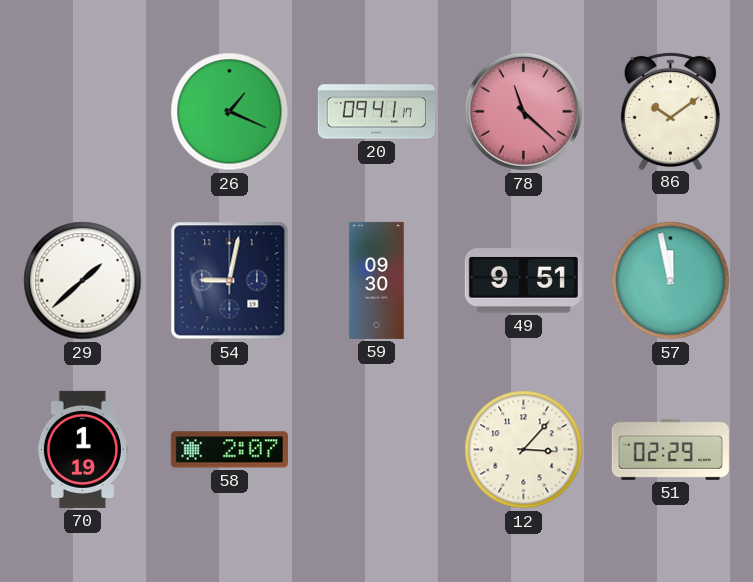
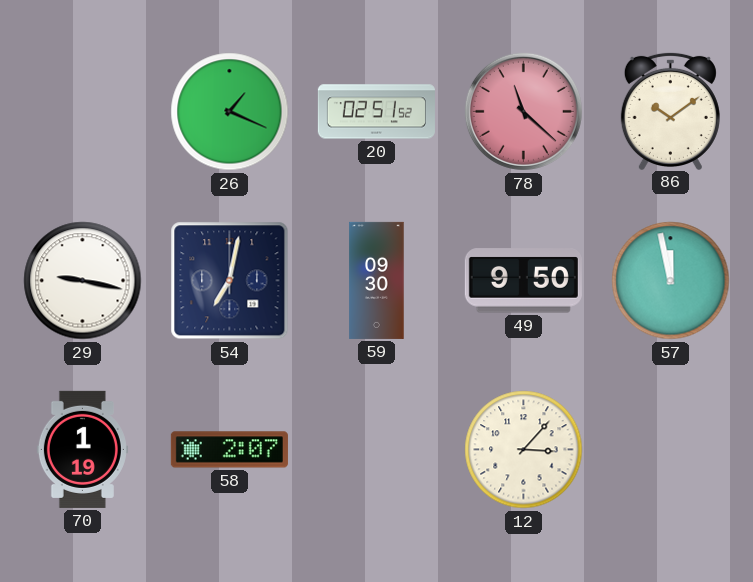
20: 09:41 -> 02:51 (376, 112)
29: 1:38 -> 9:17 (83, 281)
54: 9:02 -> 7:02 (230, 281)
49: 9:51 -> 9:50 (523, 281)
51: 02:29 -> none (670, 449)
